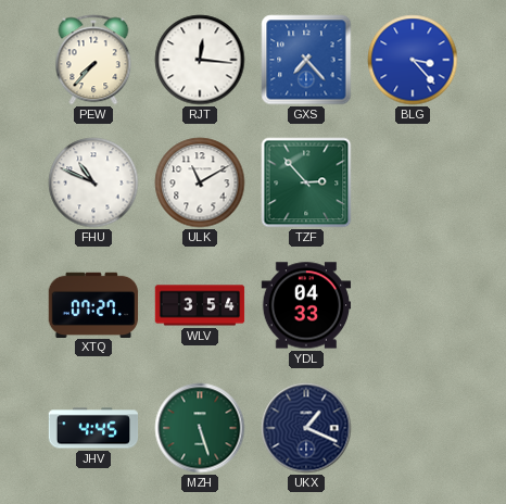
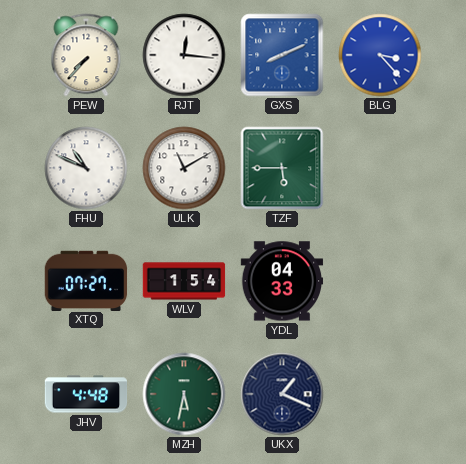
GXS: 7:23 -> 8:11 (282, 55)
TZF: 2:53 -> 5:45 (282, 168)
WLV: 3:54 -> 1:54 (184, 281)
JHV: 4:45 -> 4:48 (86, 394)
MZH: 5:27 -> 5:32 (184, 394)
